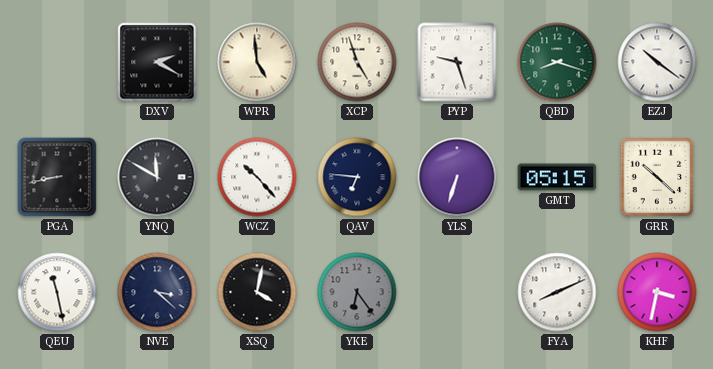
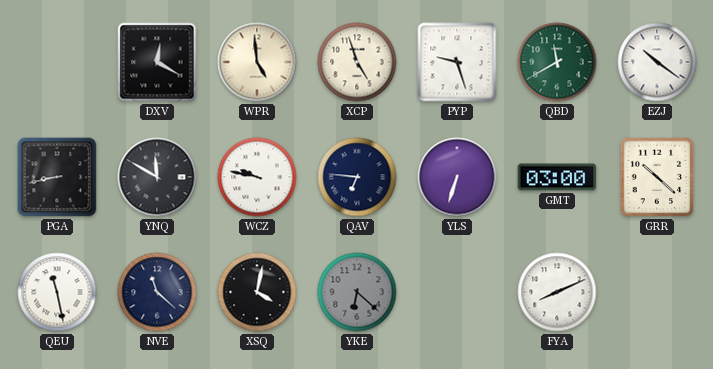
DXV: 2:20 -> 12:20 (157, 62)
QBD: 8:18 -> 11:40 (557, 62)
WCZ: 10:23 -> 9:47 (257, 177)
GMT: 05:15 -> 03:00 (557, 177)
NVE: 3:22 -> 11:22 (157, 292)
YKE: 6:24 -> 6:22 (357, 292)
KHF: 3:32 -> none (657, 292)
